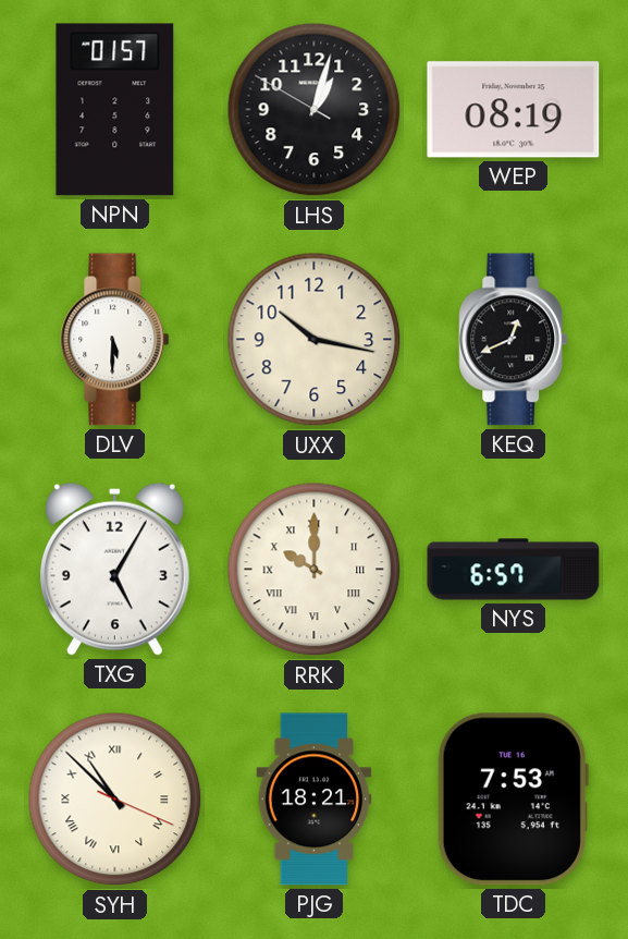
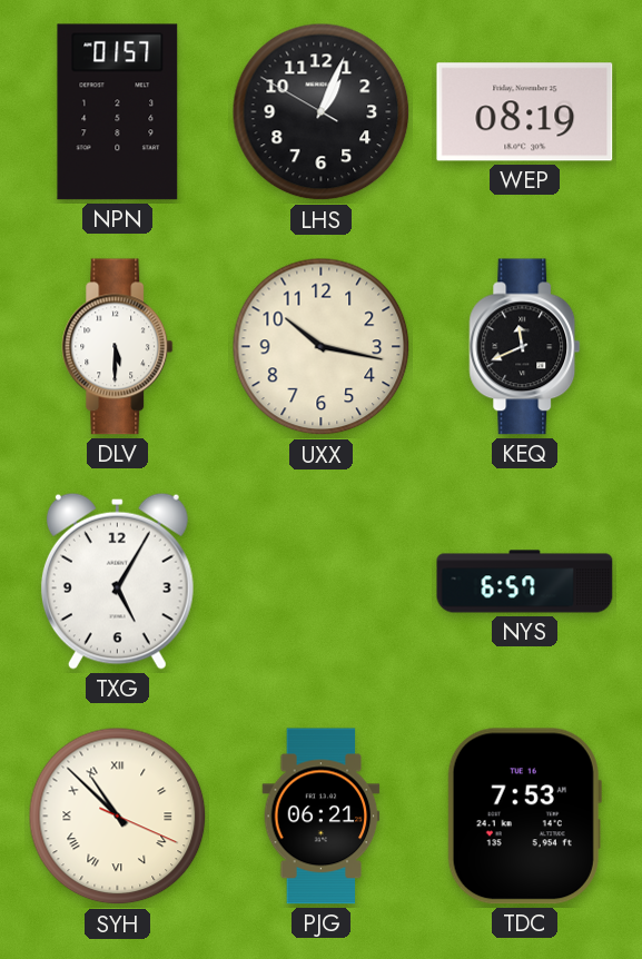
LHS: 1:02 -> 1:03 (322, 112)
KEQ: 12:41 -> 11:41 (525, 347)
RRK: 10:00 -> none (315, 570)
PJG: 18:21 -> 06:21 (322, 817)
